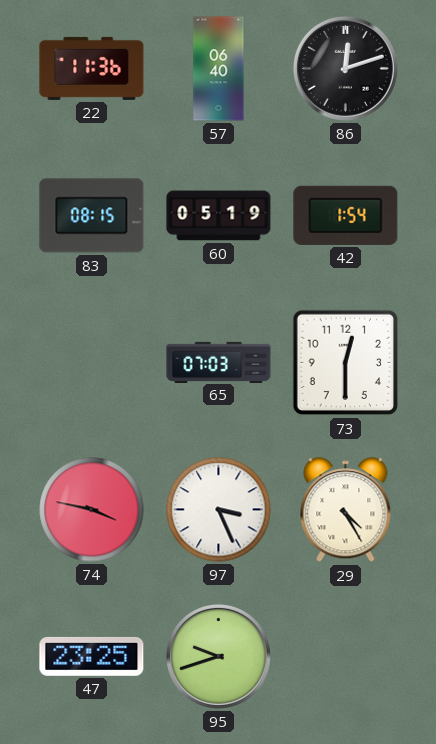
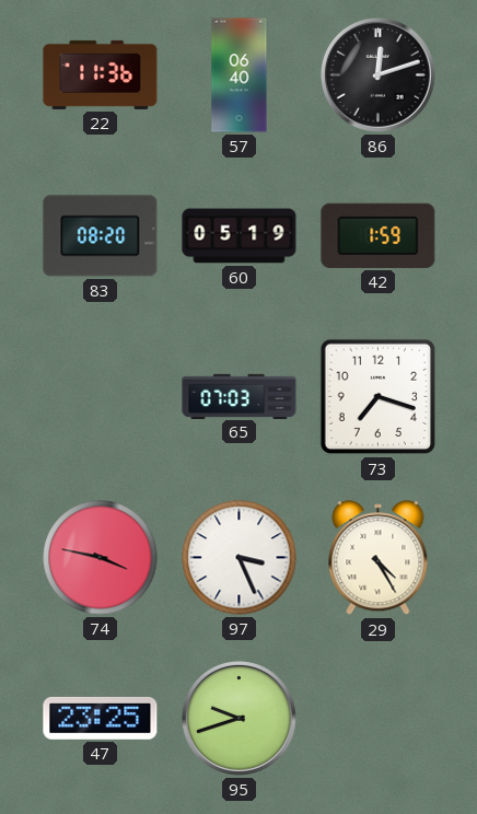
83: 08:15 -> 08:20 (101, 236)
42: 1:54 -> 1:59 (379, 235)
73: 12:30 -> 7:18 (379, 397)
